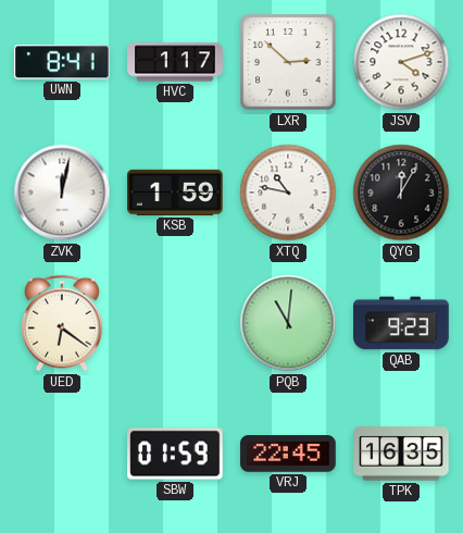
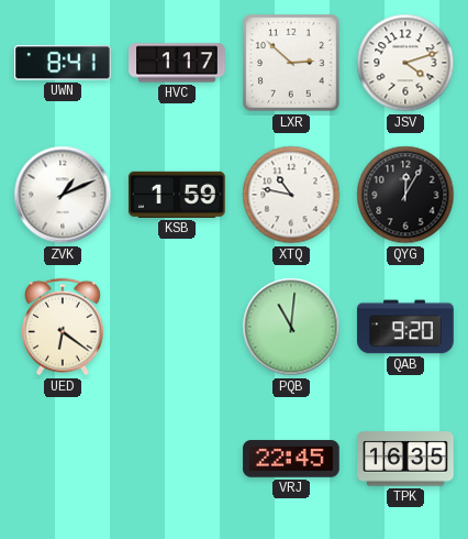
ZVK: 12:02 -> 1:11 (63, 195)
QAB: 9:23 -> 9:20 (405, 327)
SBW: 01:59 -> none (175, 454)
